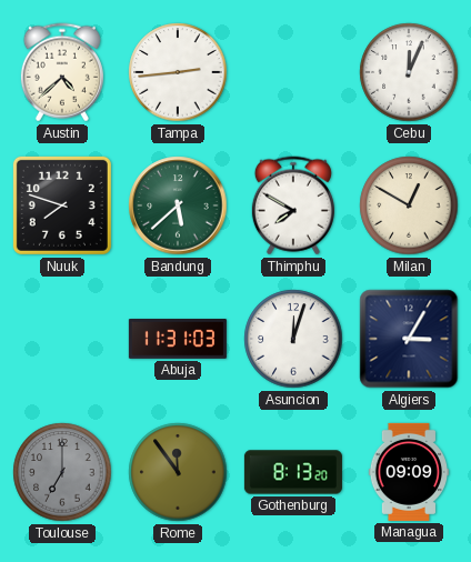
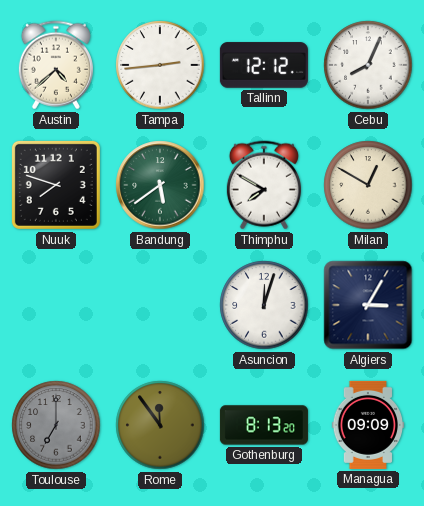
Tallinn: none -> 12:12 (264, 65)
Cebu: 12:04 -> 8:04 (368, 65)
Bandung: 5:38 -> 5:39 (160, 185)
Abuja: 11:31 -> none (178, 340)
